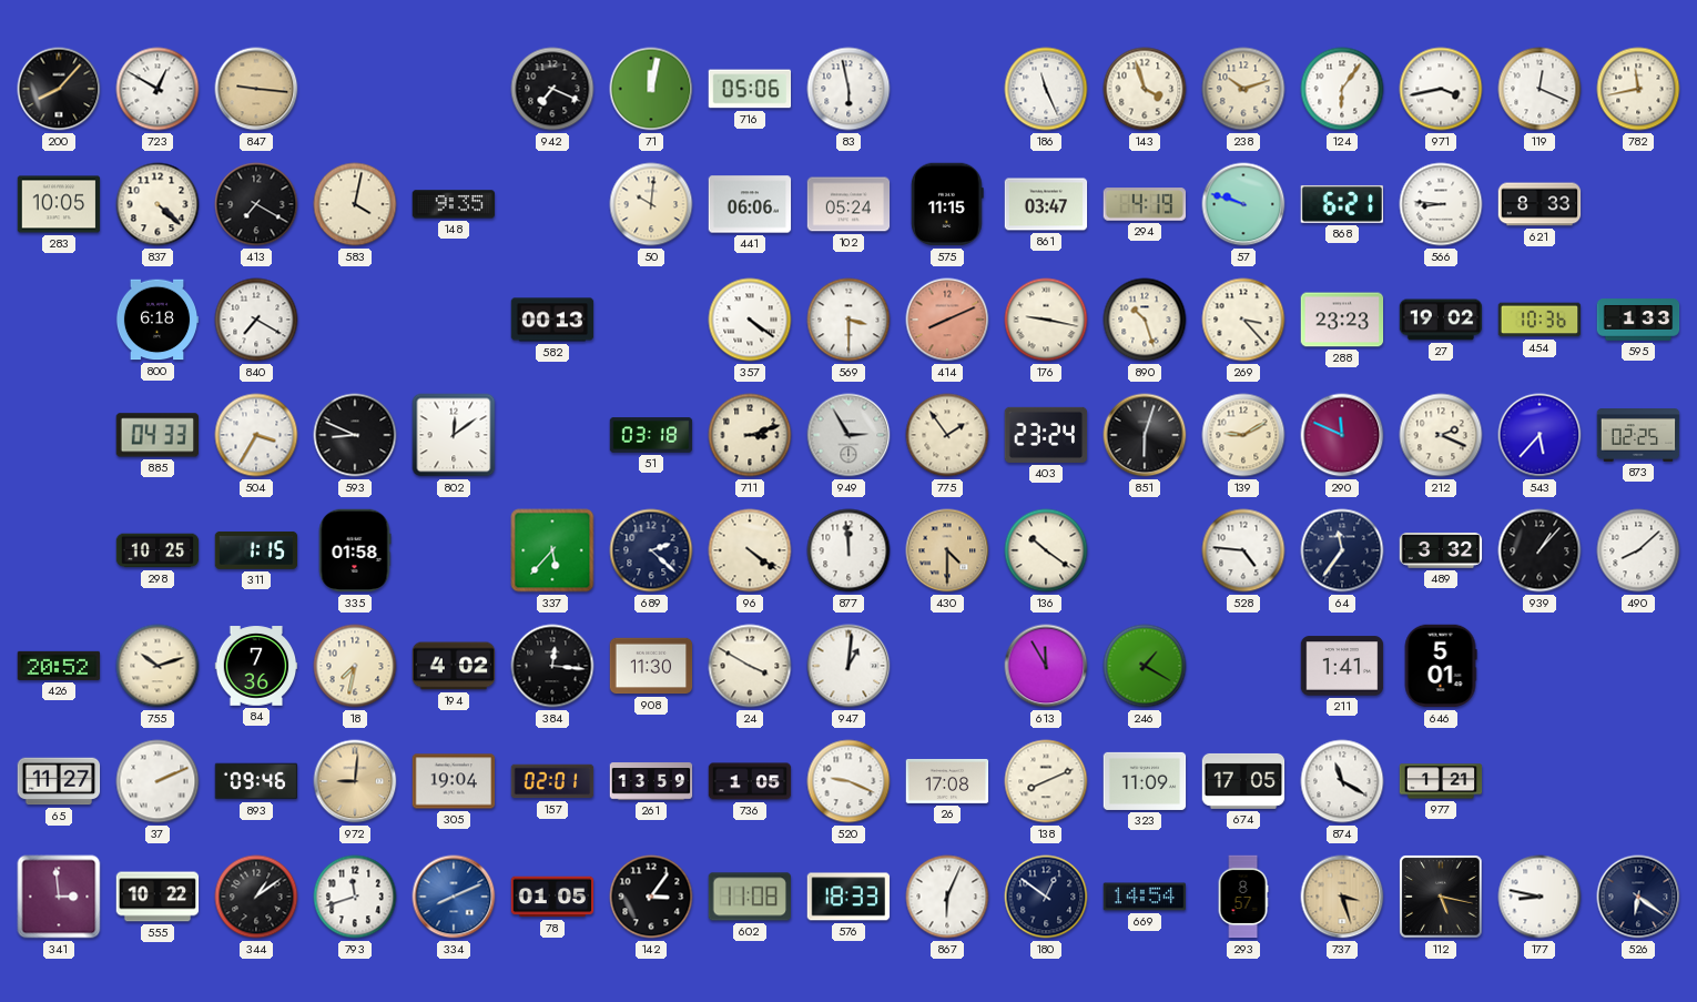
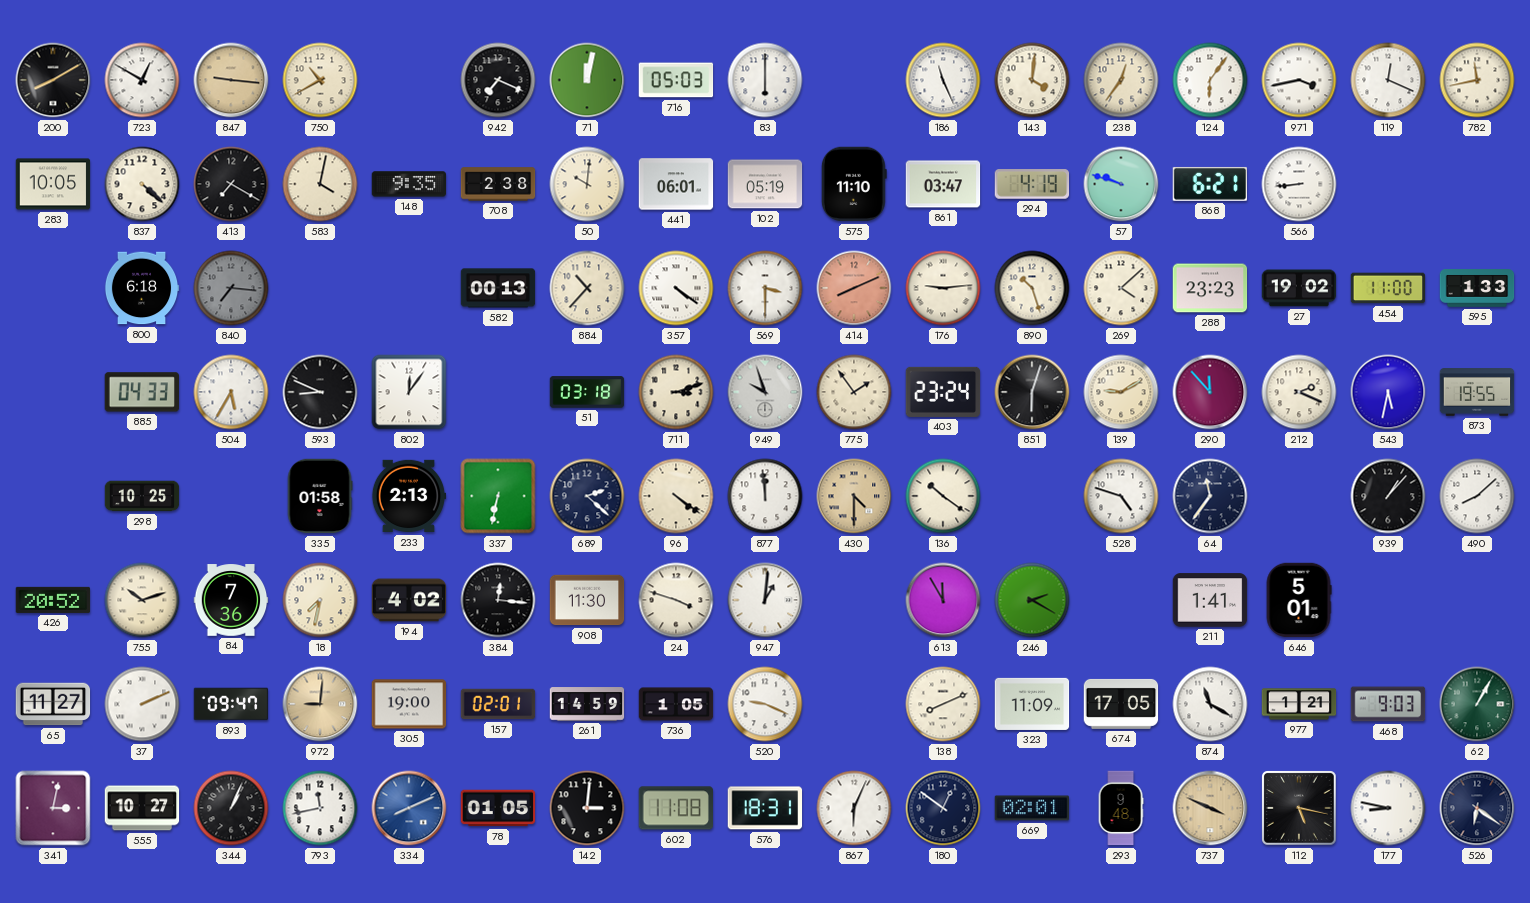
200: 8:07 -> 8:10 (53, 80)
750: none -> 10:40 (320, 80)
716: 05:06 -> 05:03 (676, 80)
83: 5:58 -> 6:00 (765, 80)
143: 3:57 -> 4:01 (1032, 80)
238: 10:12 -> 12:36 (1121, 80)
708: none -> 2:38 (498, 184)
441: 06:06 -> 06:01 (676, 184)
102: 05:24 -> 05:19 (765, 184)
575: 11:15 -> 11:10 (854, 184)
566: 8:46 -> 8:44 (1299, 184)
621: 8:33 -> none (1540, 204)
840: 7:20 -> 7:16 (231, 288)
840 dial: white -> grey (231, 288)
884: none -> 10:37 (587, 288)
176: 9:17 -> 9:14 (943, 288)
269: 3:23 -> 4:08 (1121, 288)
454: 10:36 -> 11:00 (1388, 288)
504: 3:35 -> 5:35 (231, 392)
802: 12:09 -> 12:06 (409, 392)
949: 2:55 -> 9:57 (765, 392)
290: 11:49 -> 11:53 (1210, 392)
543: 5:37 -> 5:32 (1388, 392)
873: 02:25 -> 19:55 (1477, 392)
311: 1:15 -> none (256, 550)
233: none -> 2:13 (409, 496)
337: 5:37 -> 6:32 (498, 496)
528: 4:46 -> 4:48 (1121, 496)
489: 3:32 -> none (1441, 550)
24: 3:50 -> 3:48 (676, 600)
246: 1:20 -> 2:20 (1032, 600)
893: 09:46 -> 09:47 (231, 704)
305: 19:04 -> 19:00 (409, 704)
261: 13:59 -> 14:59 (587, 704)
26: 17:08 -> none (947, 781)
468: none -> 9:03 (1388, 704)
62: none -> 1:05 (1477, 704)
341: 2:59 -> 3:02 (53, 808)
555: 10:22 -> 10:27 (142, 808)
344: 1:09 -> 1:04 (231, 808)
793: 11:42 -> 11:43 (320, 808)
142: 3:06 -> 3:01 (587, 808)
576: 18:33 -> 18:31 (765, 808)
669: 14:54 -> 02:01 (1032, 808)
293: 8:57 -> 9:48 (1121, 808)
737: 3:27 -> 3:49 (1210, 808)
